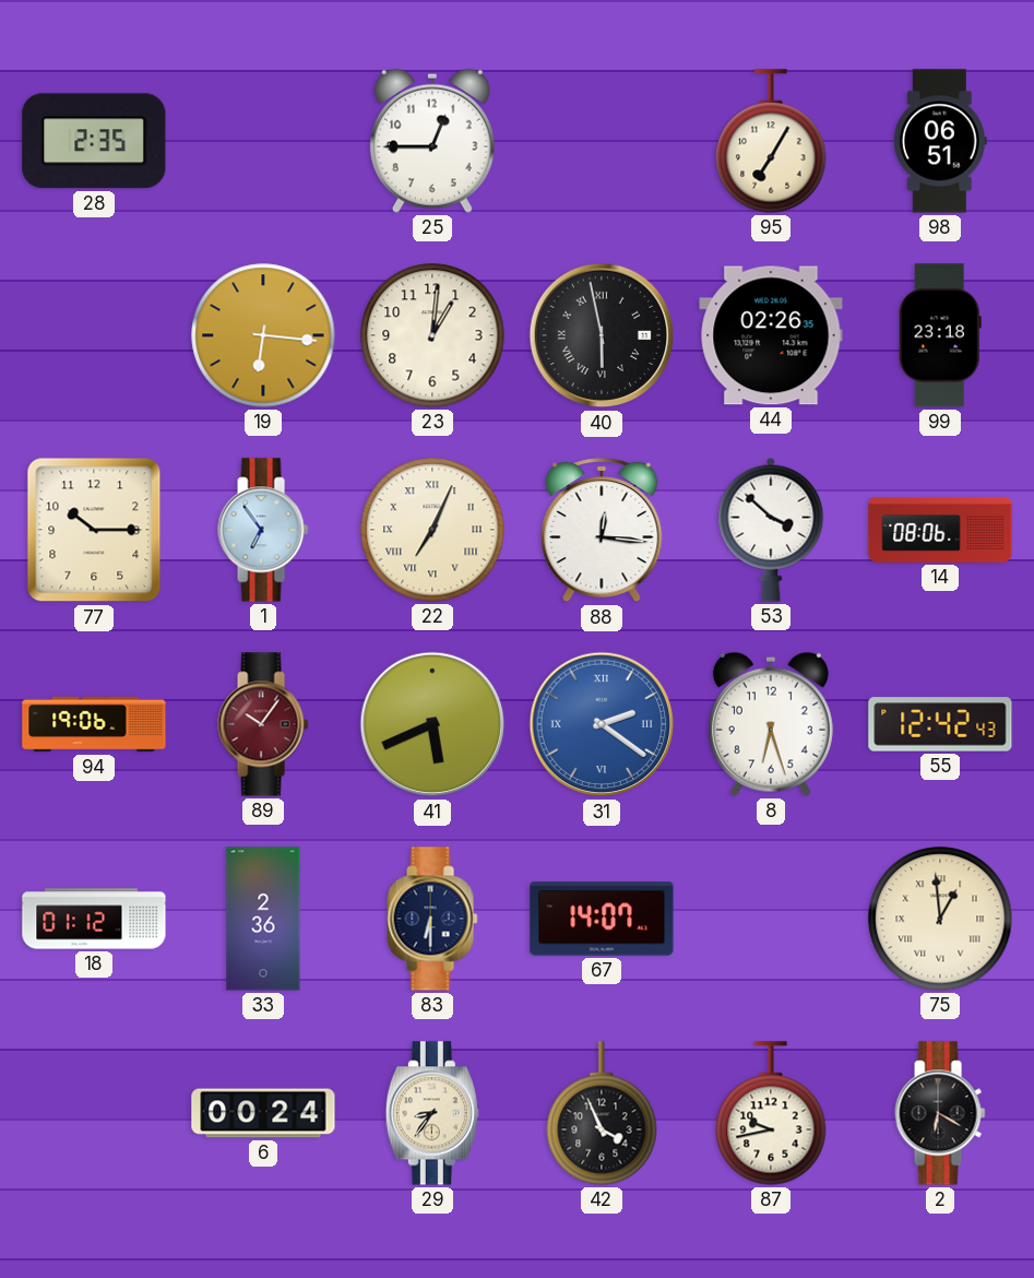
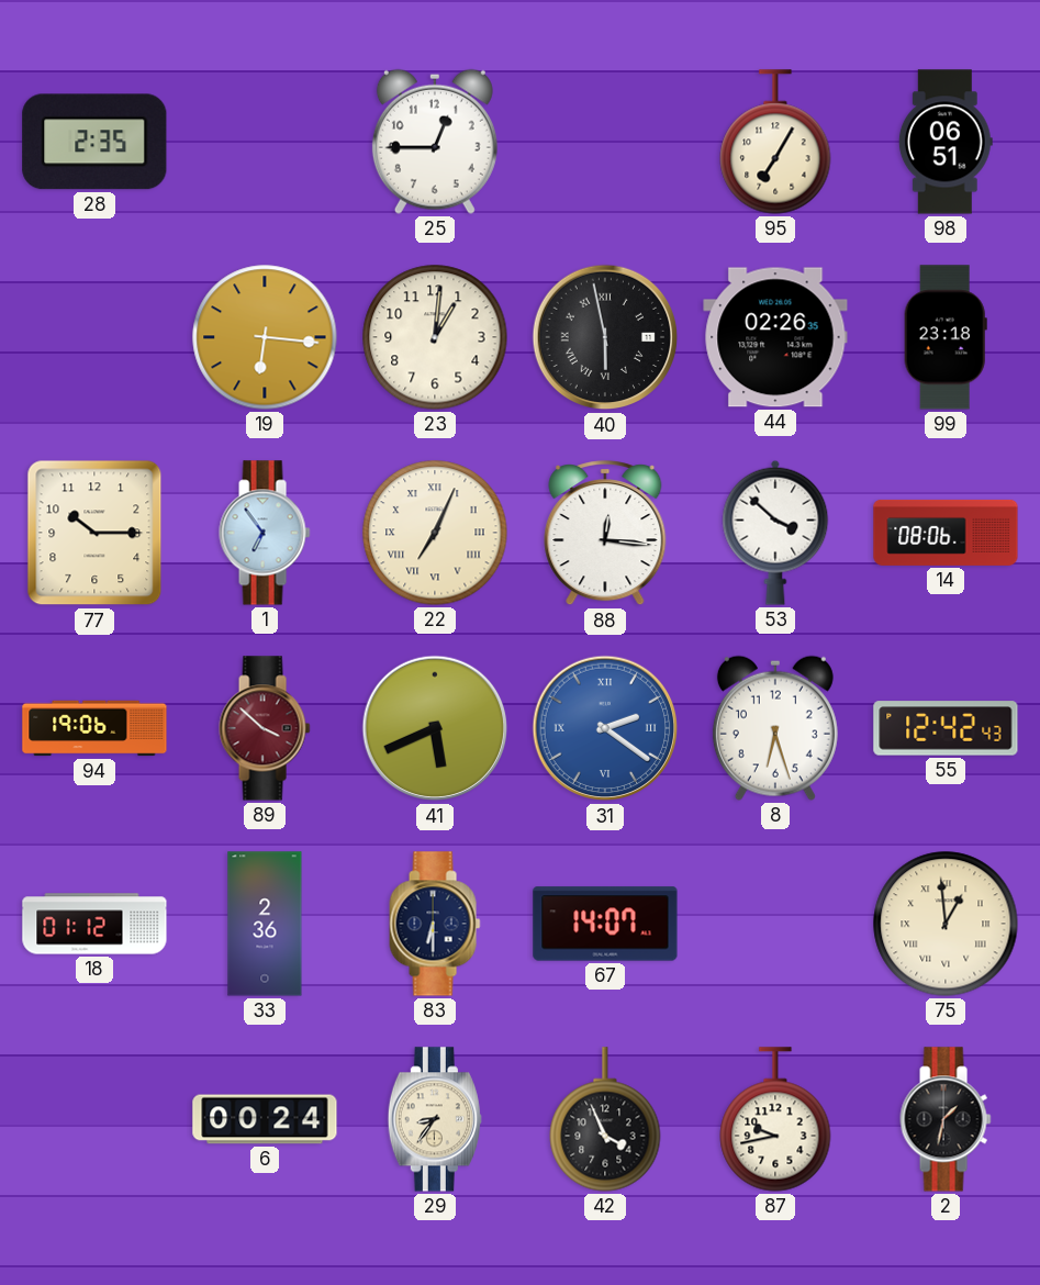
89: 10:06 -> 3:52 (265, 728)
2: 6:20 -> 1:32 (946, 1119)
